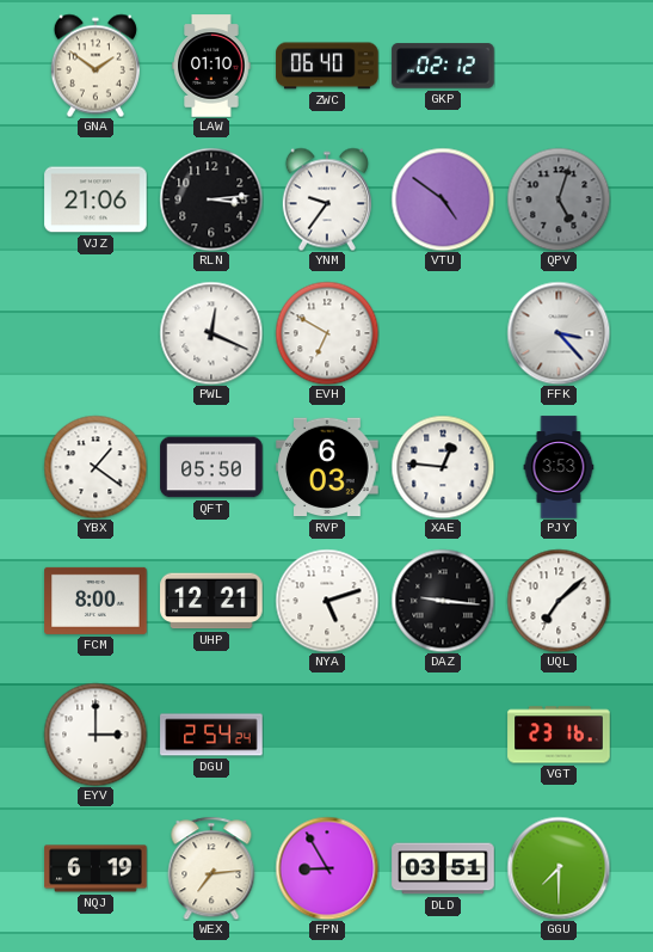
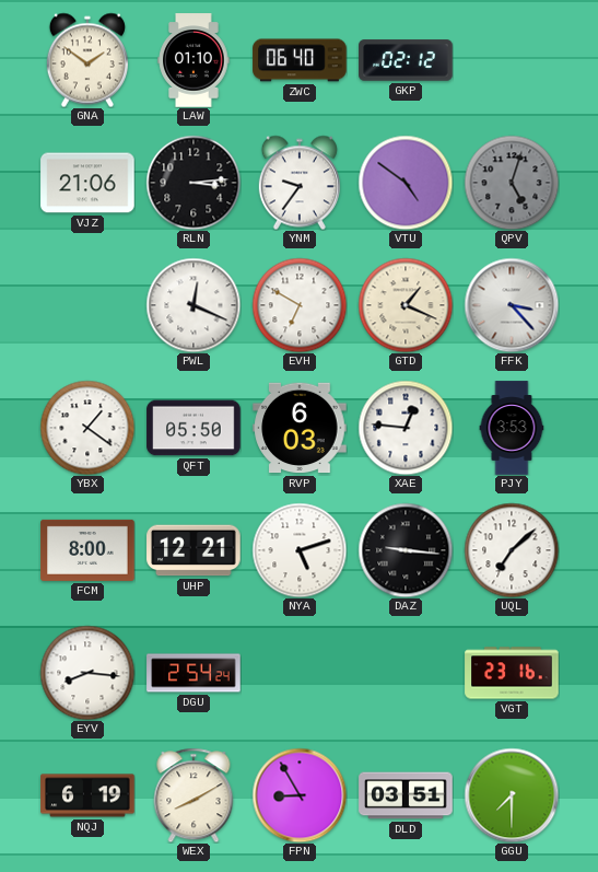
GTD: none -> 1:19 (406, 305)
EYV: 3:00 -> 8:16 (87, 673)
WEX: 7:14 -> 8:10 (194, 795)
